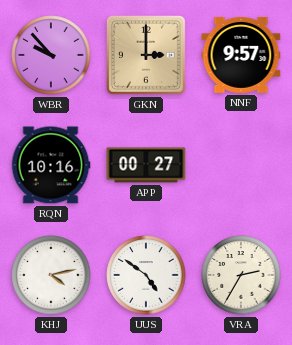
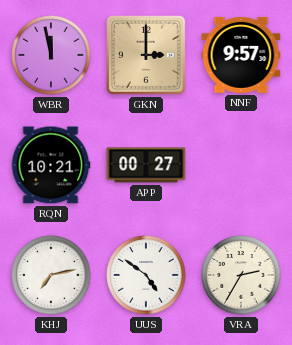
WBR: 9:53 -> 11:58 (51, 55)
RQN: 10:16 -> 10:21 (51, 165)
KHJ: 4:13 -> 7:13 (51, 275)
